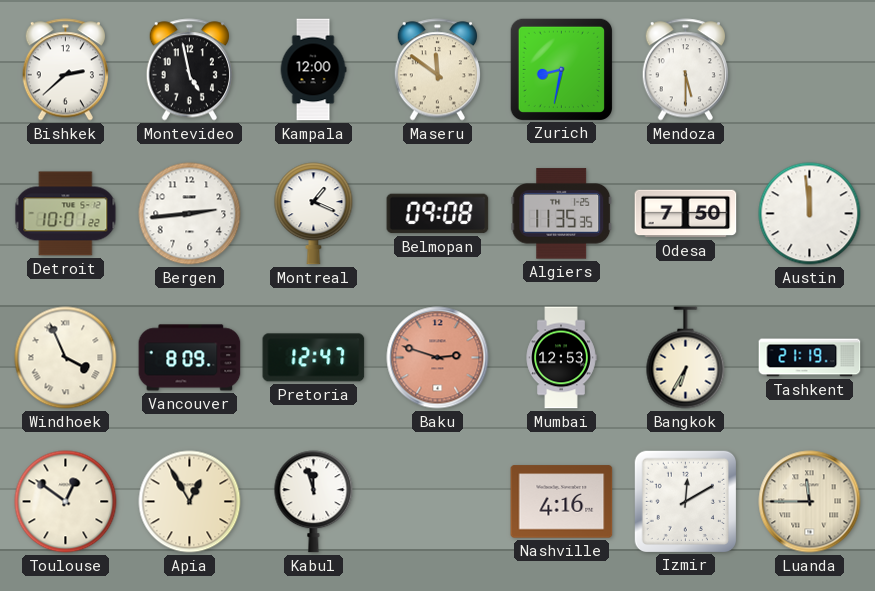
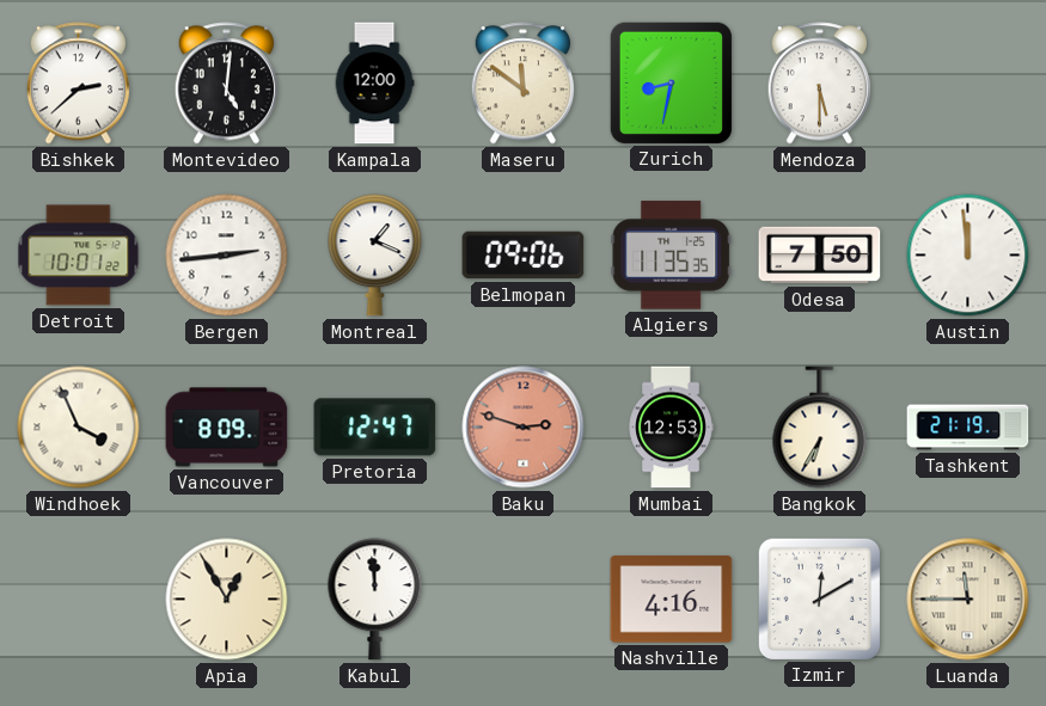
Montevideo: 4:58 -> 5:01 (226, 84)
Belmopan: 09:08 -> 09:06 (524, 256)
Toulouse: 12:51 -> none (66, 502)
Kabul: 11:57 -> 11:59 (375, 600)
